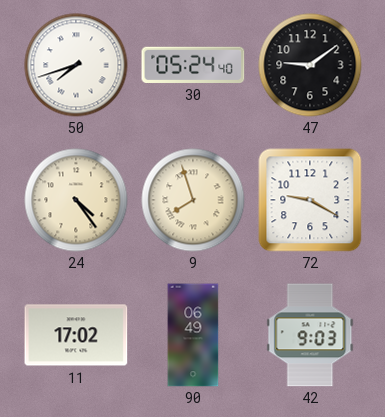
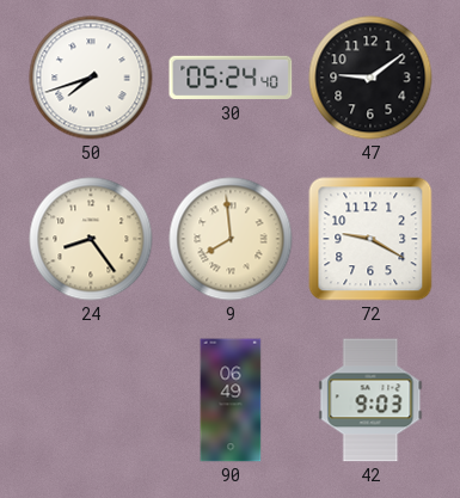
24: 4:24 -> 8:24 (91, 239)
9: 7:57 -> 7:59 (231, 239)
11: 17:02 -> none (76, 335)
